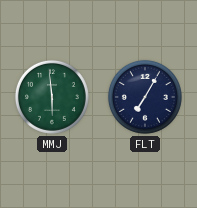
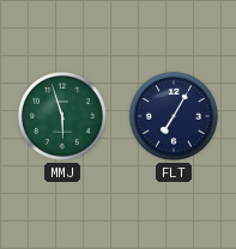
MMJ: 5:59 -> 5:57 (62, 116)
